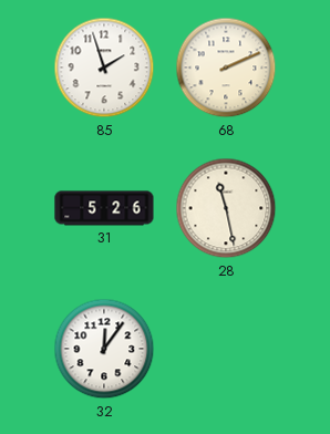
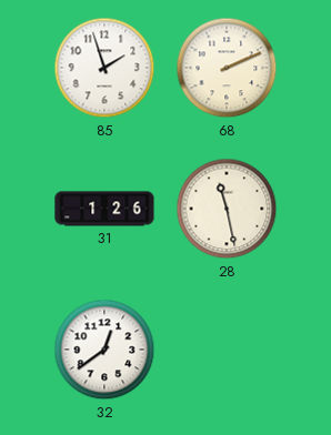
31: 5:26 -> 1:26 (104, 209)
32: 12:06 -> 12:39 (104, 350)
